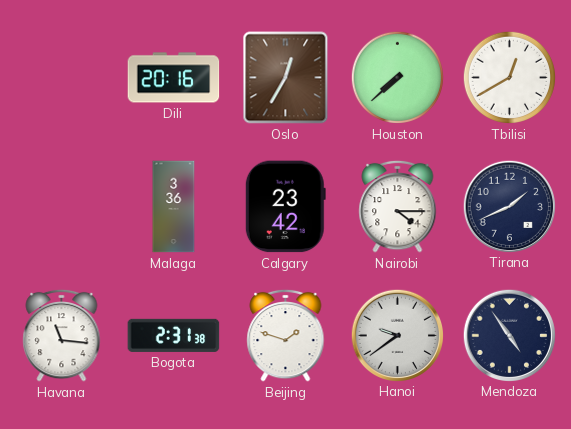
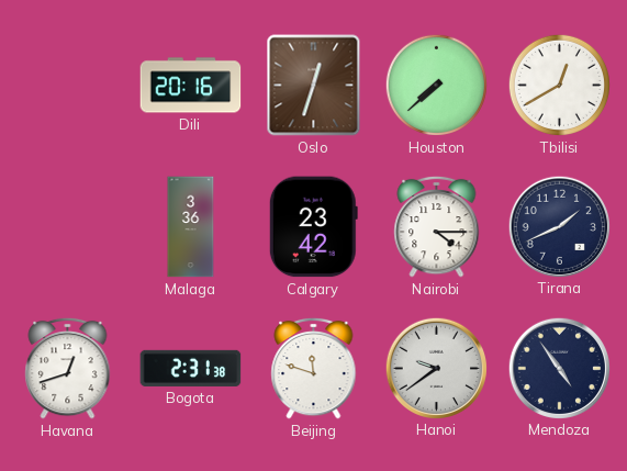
Oslo: 12:35 -> 12:33 (314, 86)
Havana: 11:16 -> 12:42 (68, 368)
Beijing: 1:48 -> 11:48 (314, 368)
